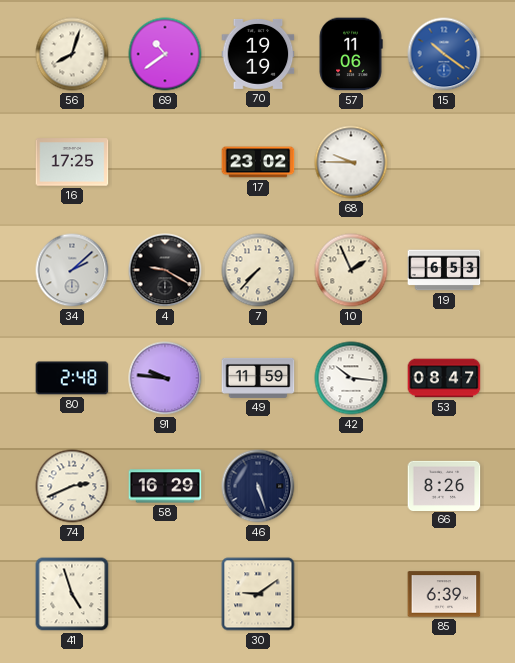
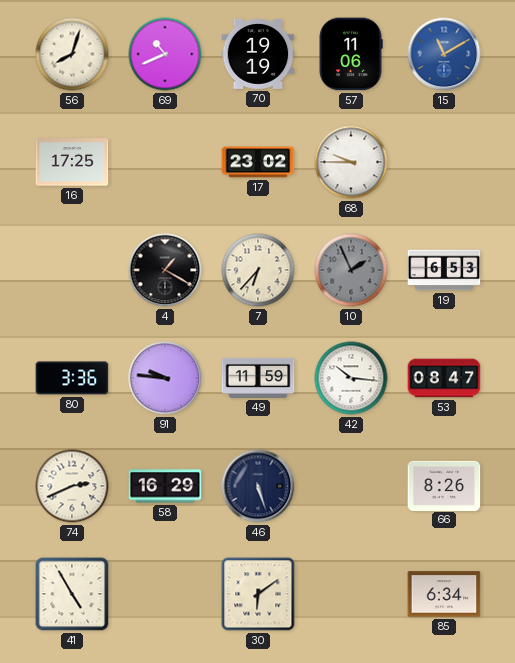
69: 10:39 -> 10:41 (165, 54)
15: 10:21 -> 11:10 (444, 54)
34: 2:08 -> none (72, 270)
4: 9:20 -> 1:20 (165, 270)
7: 7:37 -> 6:37 (258, 270)
10 dial: cream -> grey (351, 270)
80: 2:48 -> 3:36 (72, 378)
41: 4:57 -> 4:55 (72, 594)
30: 9:09 -> 6:09 (258, 594)
85: 6:39 -> 6:34 (444, 594)
